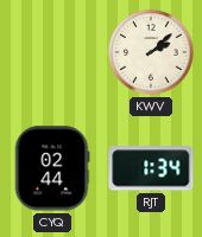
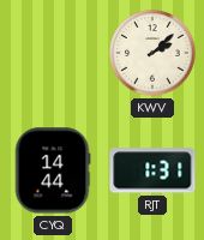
CYQ: 02:44 -> 14:44 (53, 170)
RJT: 1:34 -> 1:31 (152, 170)
